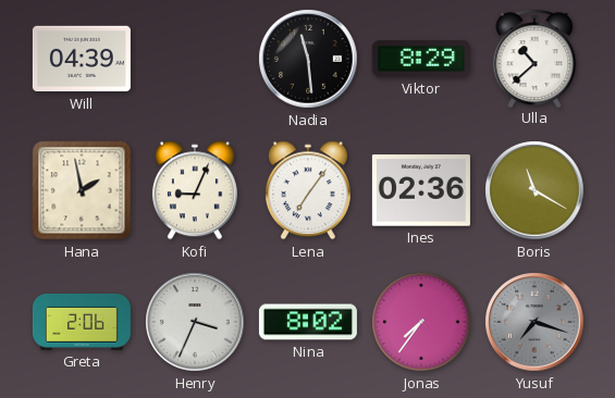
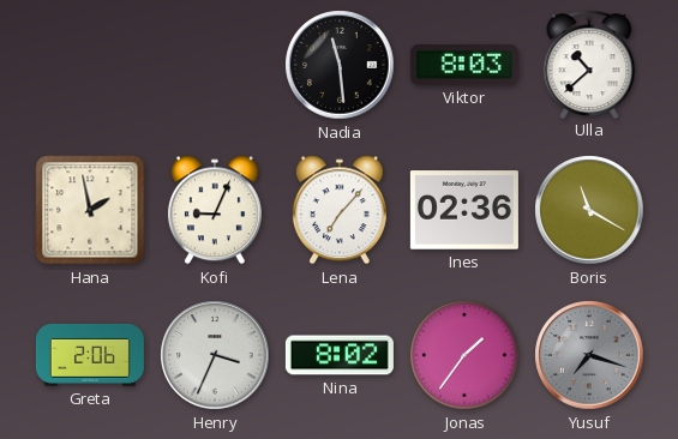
Will: 04:39 -> none (82, 59)
Viktor: 8:29 -> 8:03 (464, 66)
Lena: 7:06 -> 7:07 (340, 210)
Jonas: 7:36 -> 1:36 (464, 355)
